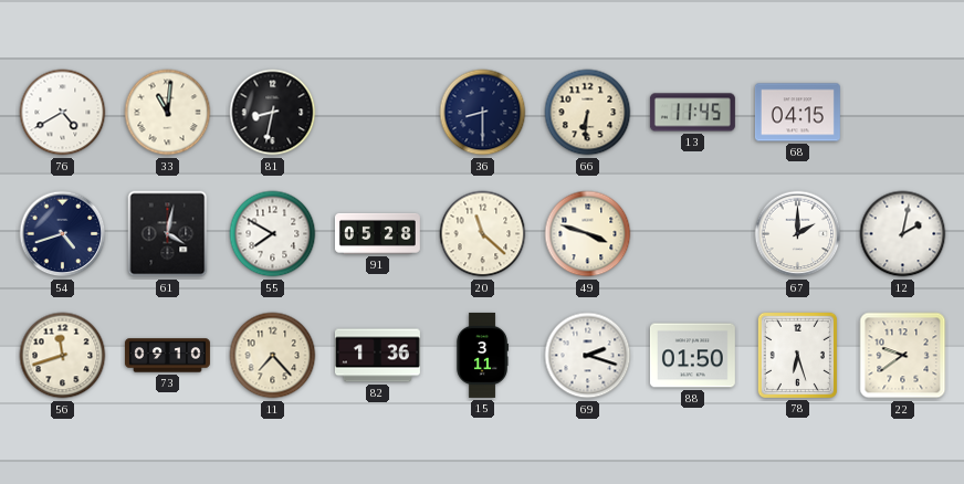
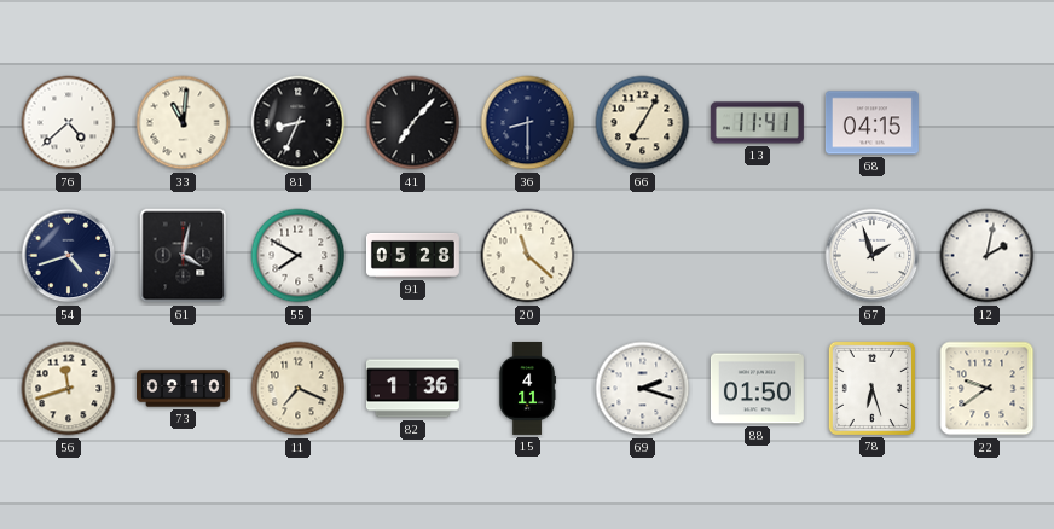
76: 4:40 -> 4:38 (69, 123)
81: 8:32 -> 8:34 (299, 123)
41: none -> 7:07 (413, 123)
66: 6:31 -> 7:05 (643, 123)
13: 11:45 -> 11:41 (757, 123)
49: 3:48 -> none (588, 234)
67: 2:00 -> 1:57 (873, 256)
11: 7:23 -> 7:19 (299, 389)
15: 3:11 -> 4:11 (527, 388)
